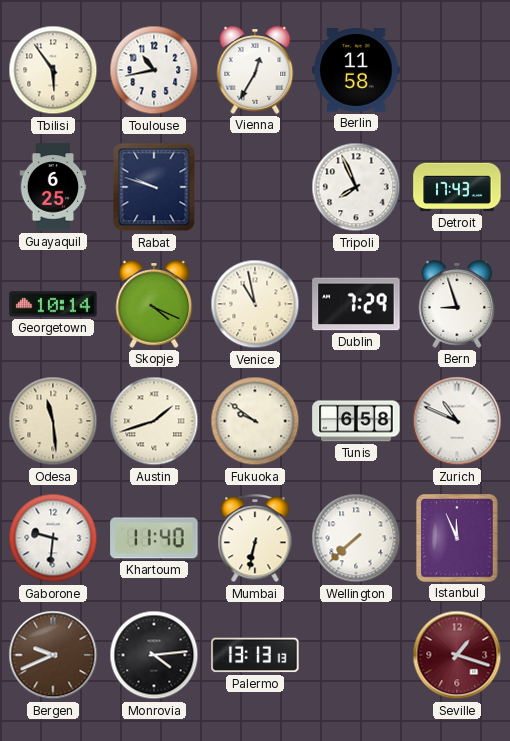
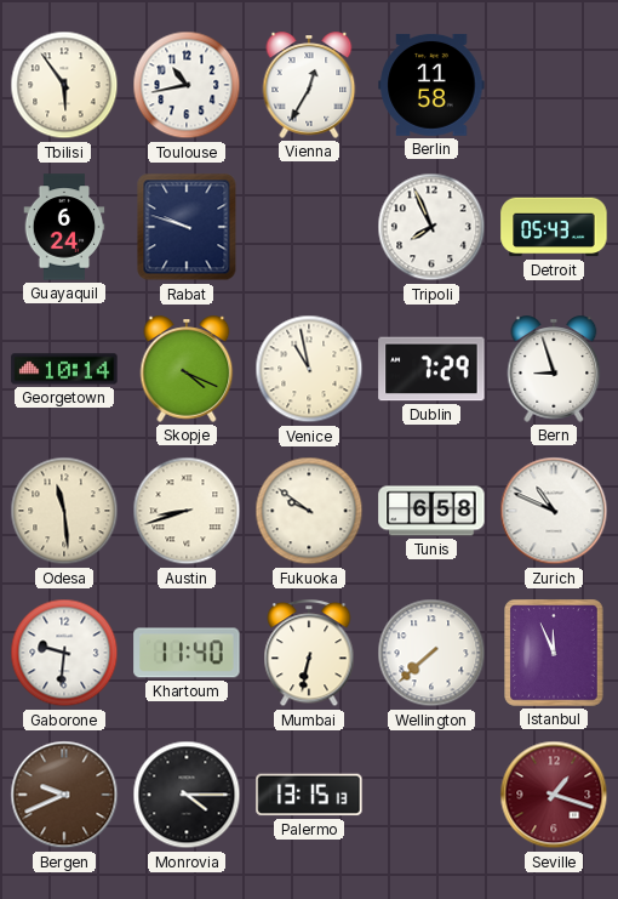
Guayaquil: 6:25 -> 6:24 (64, 227)
Detroit: 17:43 -> 05:43 (554, 227)
Austin: 1:42 -> 8:42 (187, 511)
Monrovia: 4:14 -> 4:15 (187, 795)
Palermo: 13:13 -> 13:15 (309, 795)
